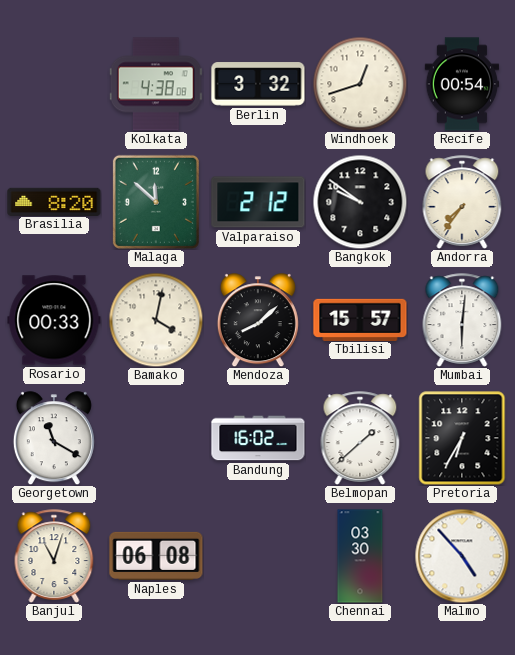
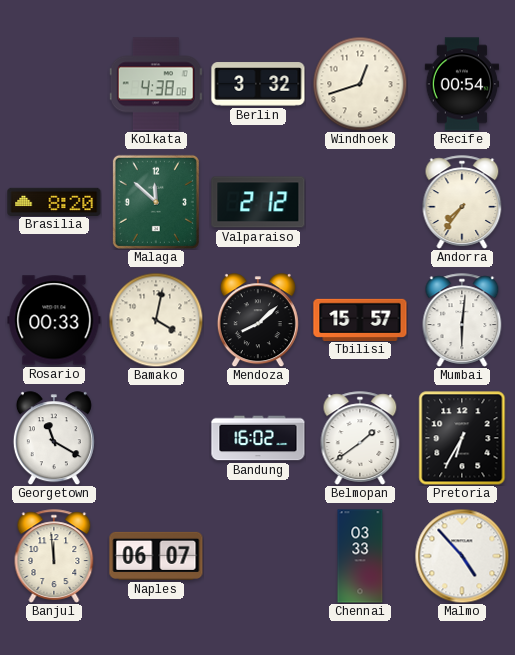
Bangkok: 9:51 -> none (360, 202)
Belmopan: 1:38 -> 1:39 (360, 438)
Banjul: 11:03 -> 11:59 (54, 556)
Naples: 06:08 -> 06:07 (156, 556)
Chennai: 03:30 -> 03:33 (360, 556)
